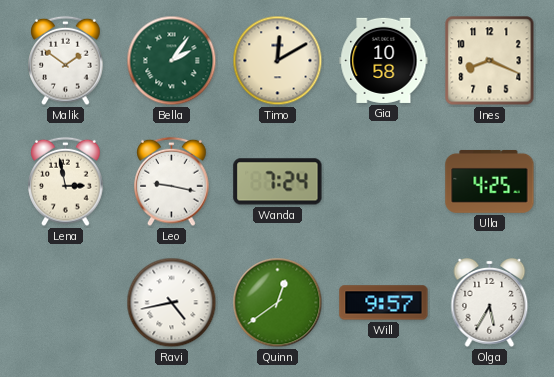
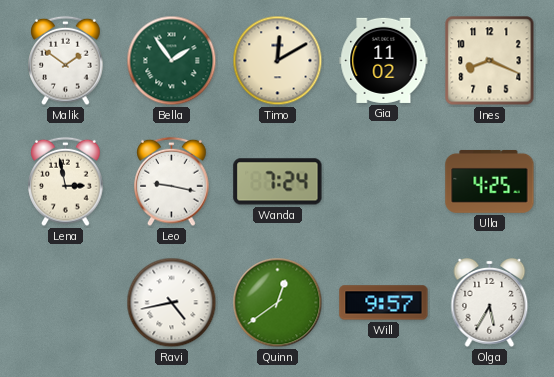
Bella: 2:06 -> 1:54 (172, 61)
Gia: 10:58 -> 11:02 (384, 60)
